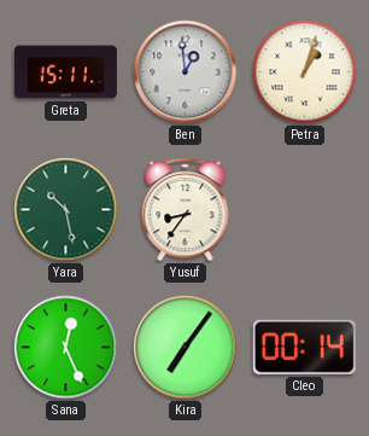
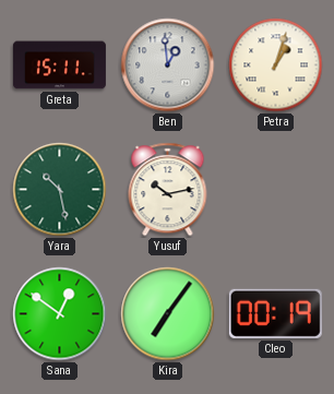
Yusuf: 8:36 -> 10:13 (168, 190)
Sana: 12:26 -> 12:51 (60, 314)
Cleo: 00:14 -> 00:19 (275, 313)
